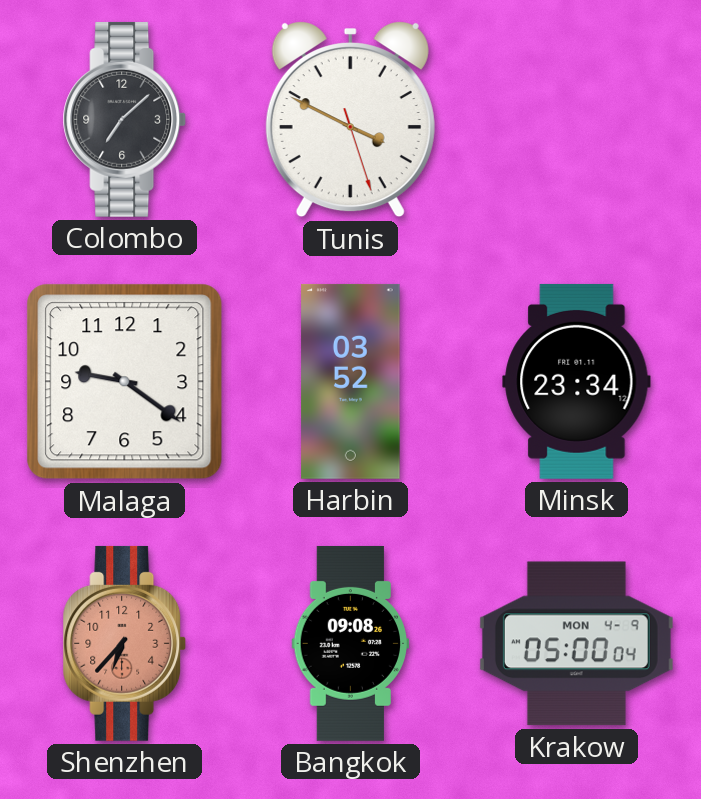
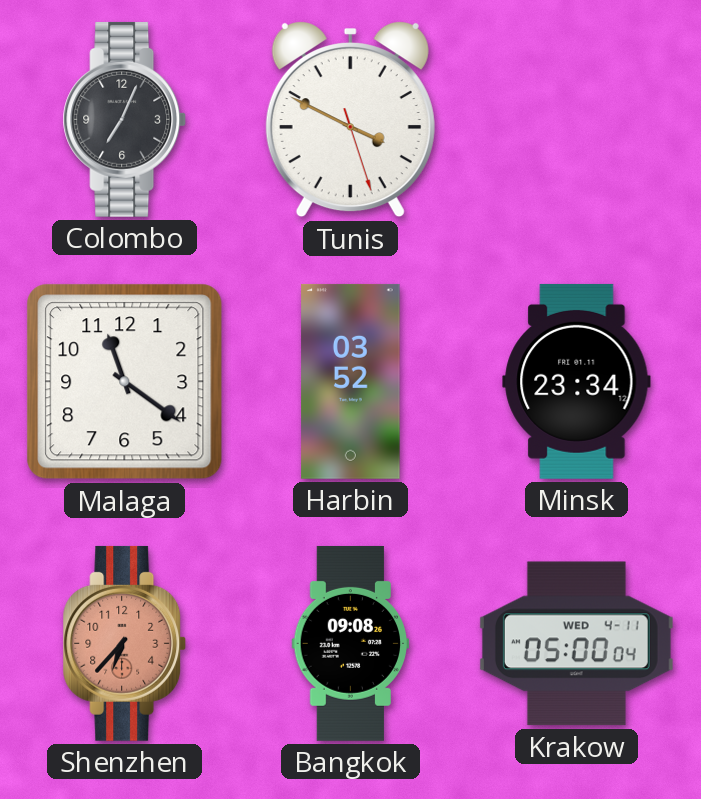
Colombo: 7:08 -> 7:04 (125, 119)
Malaga: 9:21 -> 11:21 (125, 382)
Krakow date: MON 4-9 -> WED 4-11 (576, 644)
